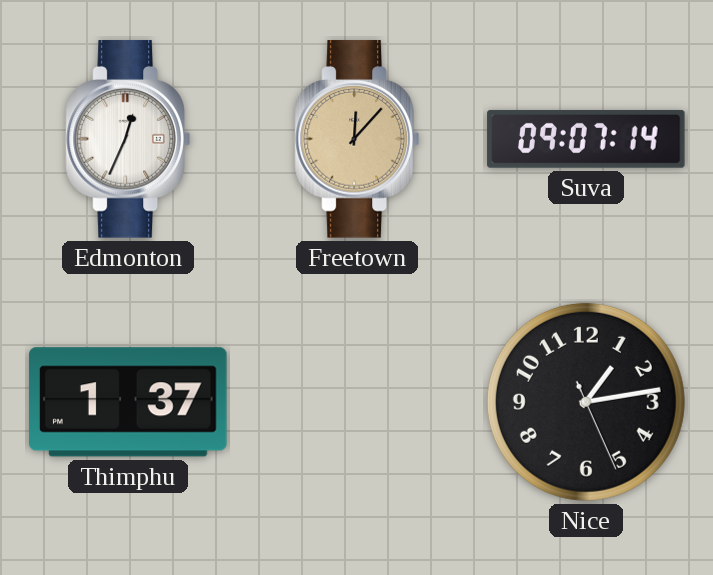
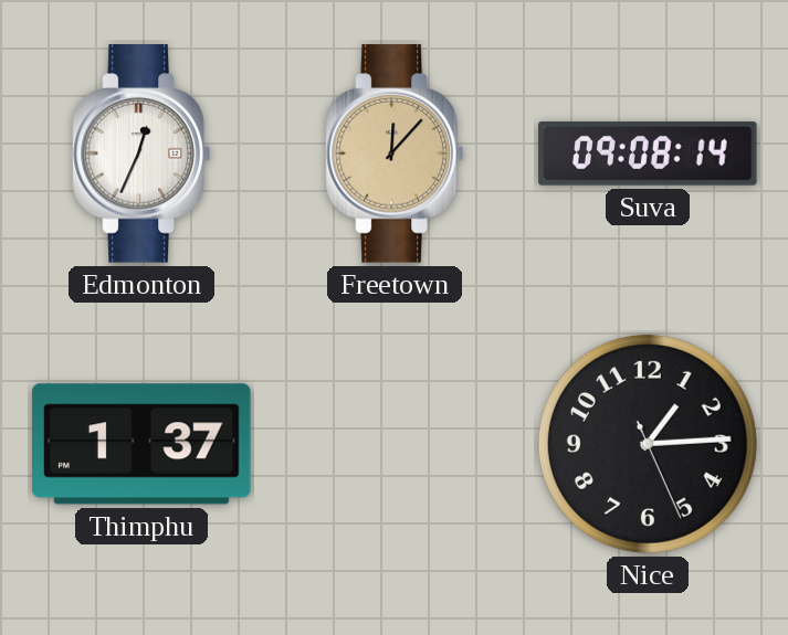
Suva: 09:07 -> 09:08 (648, 154)
Nice: 1:13 -> 1:14 (648, 444)
